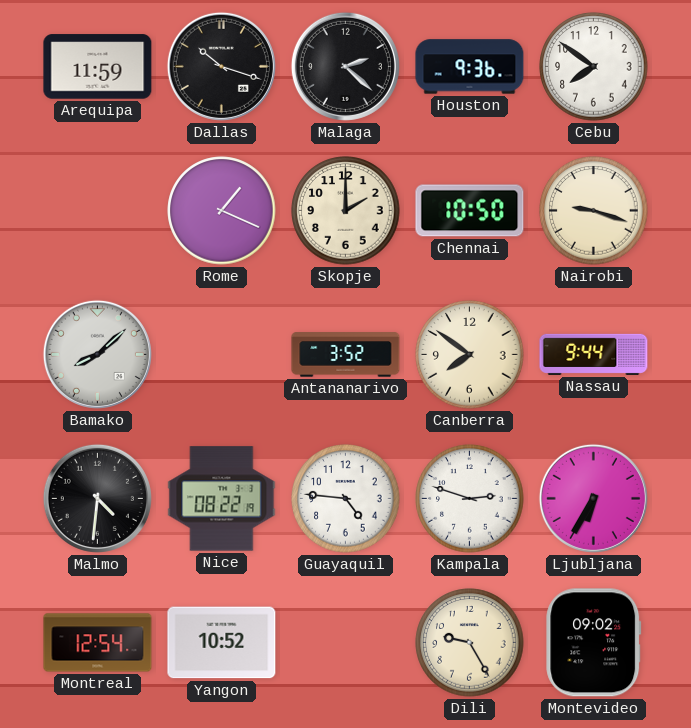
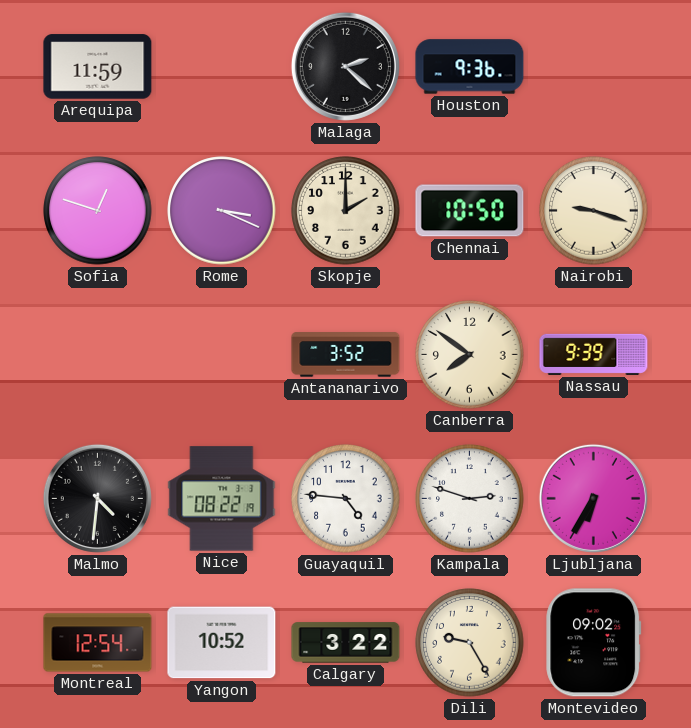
Dallas: 10:18 -> none (221, 66)
Cebu: 7:51 -> none (594, 67)
Sofia: none -> 12:48 (98, 211)
Rome: 1:19 -> 3:19 (222, 211)
Bamako: 8:08 -> none (97, 354)
Nassau: 9:44 -> 9:39 (594, 354)
Calgary: none -> 3:22 (346, 643)
